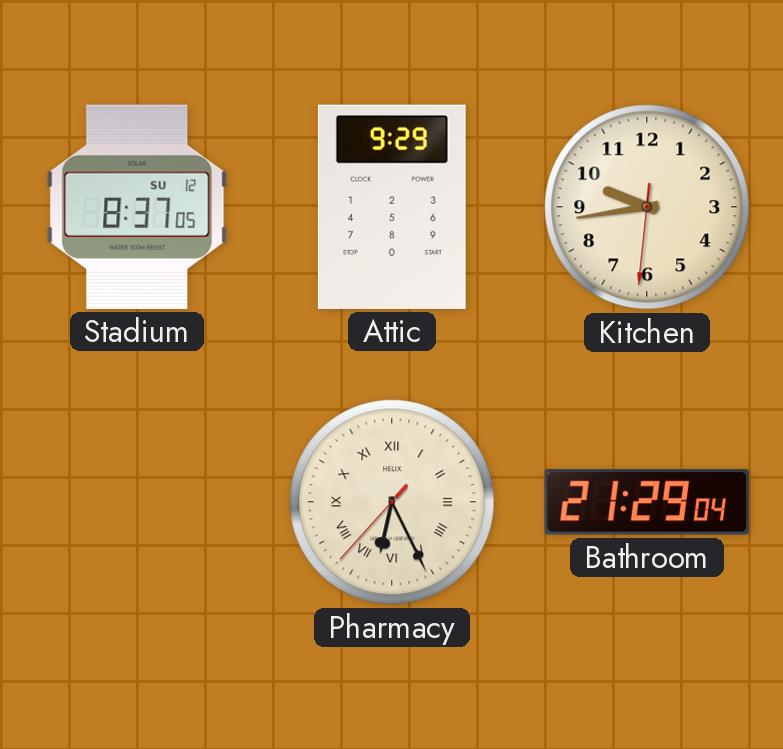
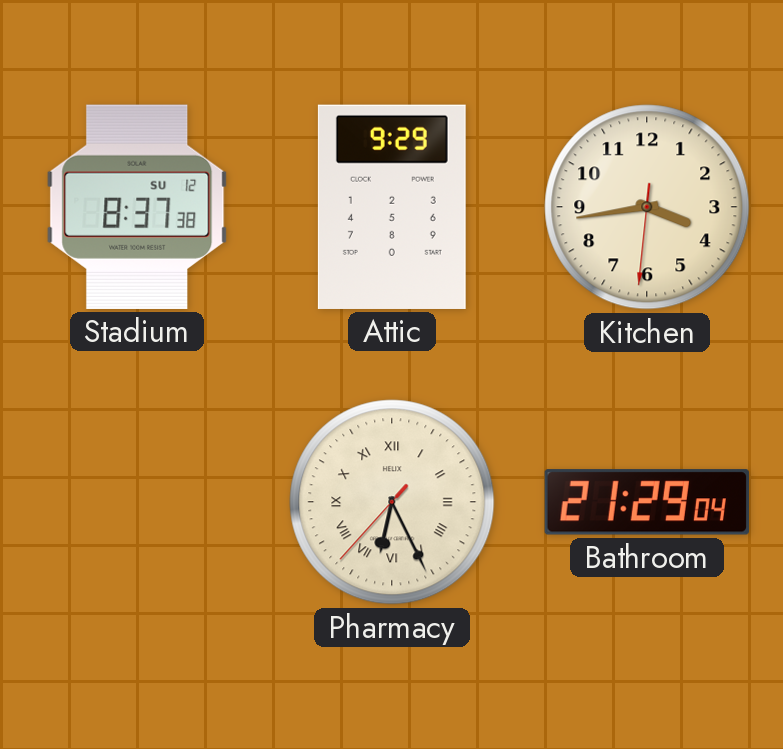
Stadium: 8:37:05 -> 8:37:38 (137, 207)
Kitchen: 9:43 -> 3:43 (647, 207)
